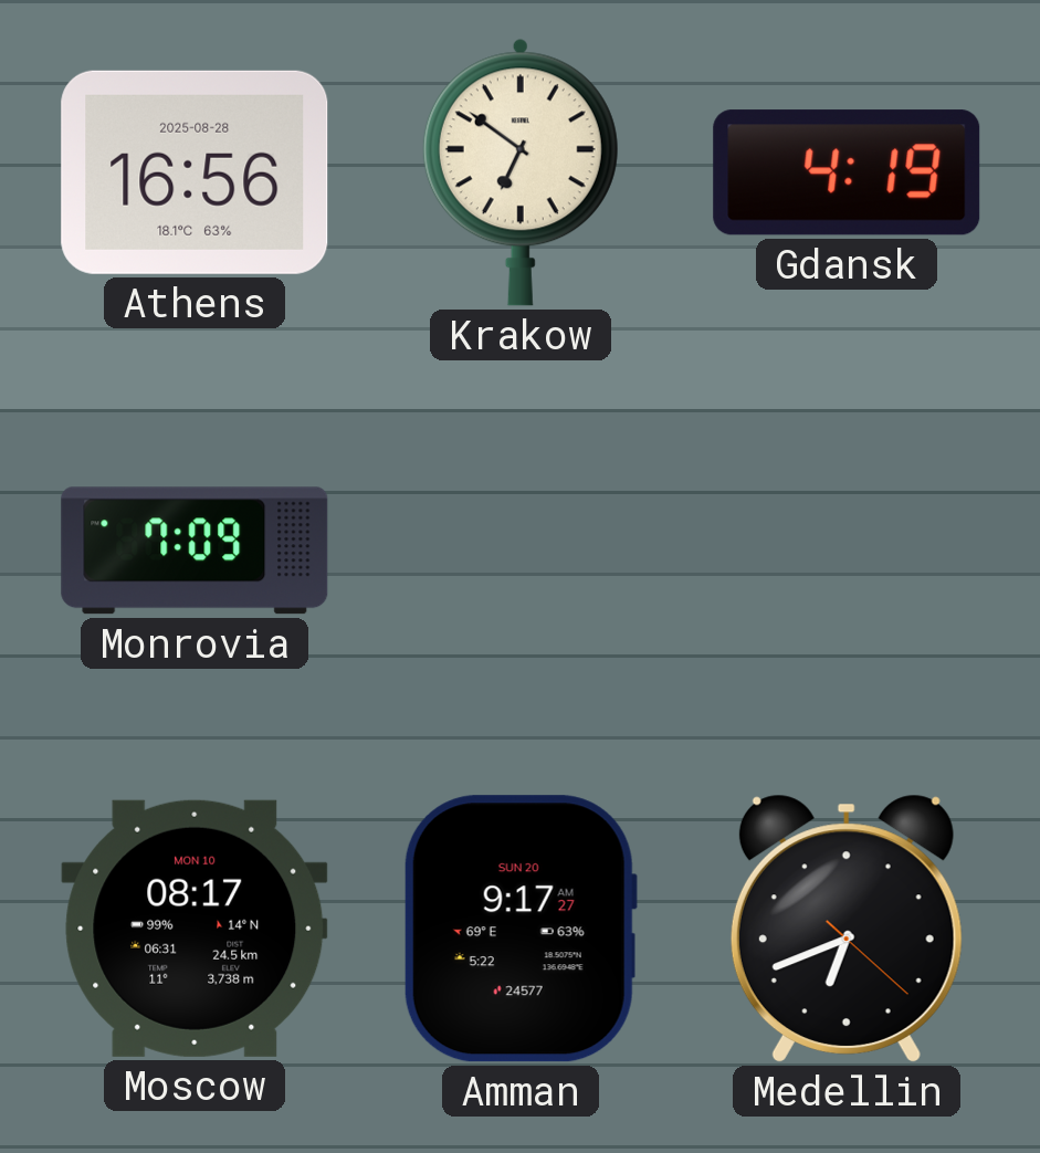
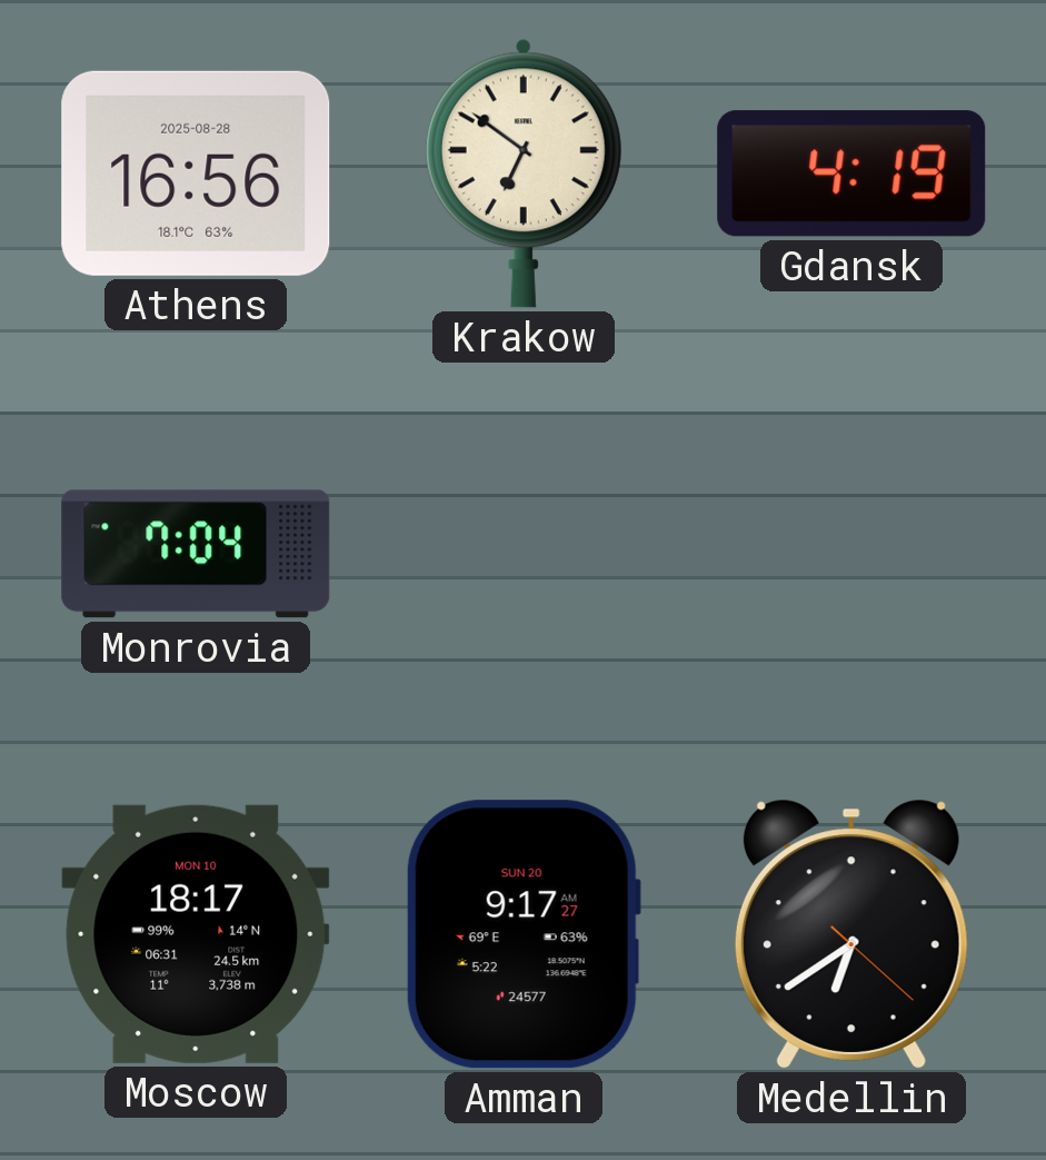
Monrovia: 7:09 -> 7:04 (196, 554)
Moscow: 08:17 -> 18:17 (196, 934)
Medellin: 6:41 -> 6:39 (851, 934)
